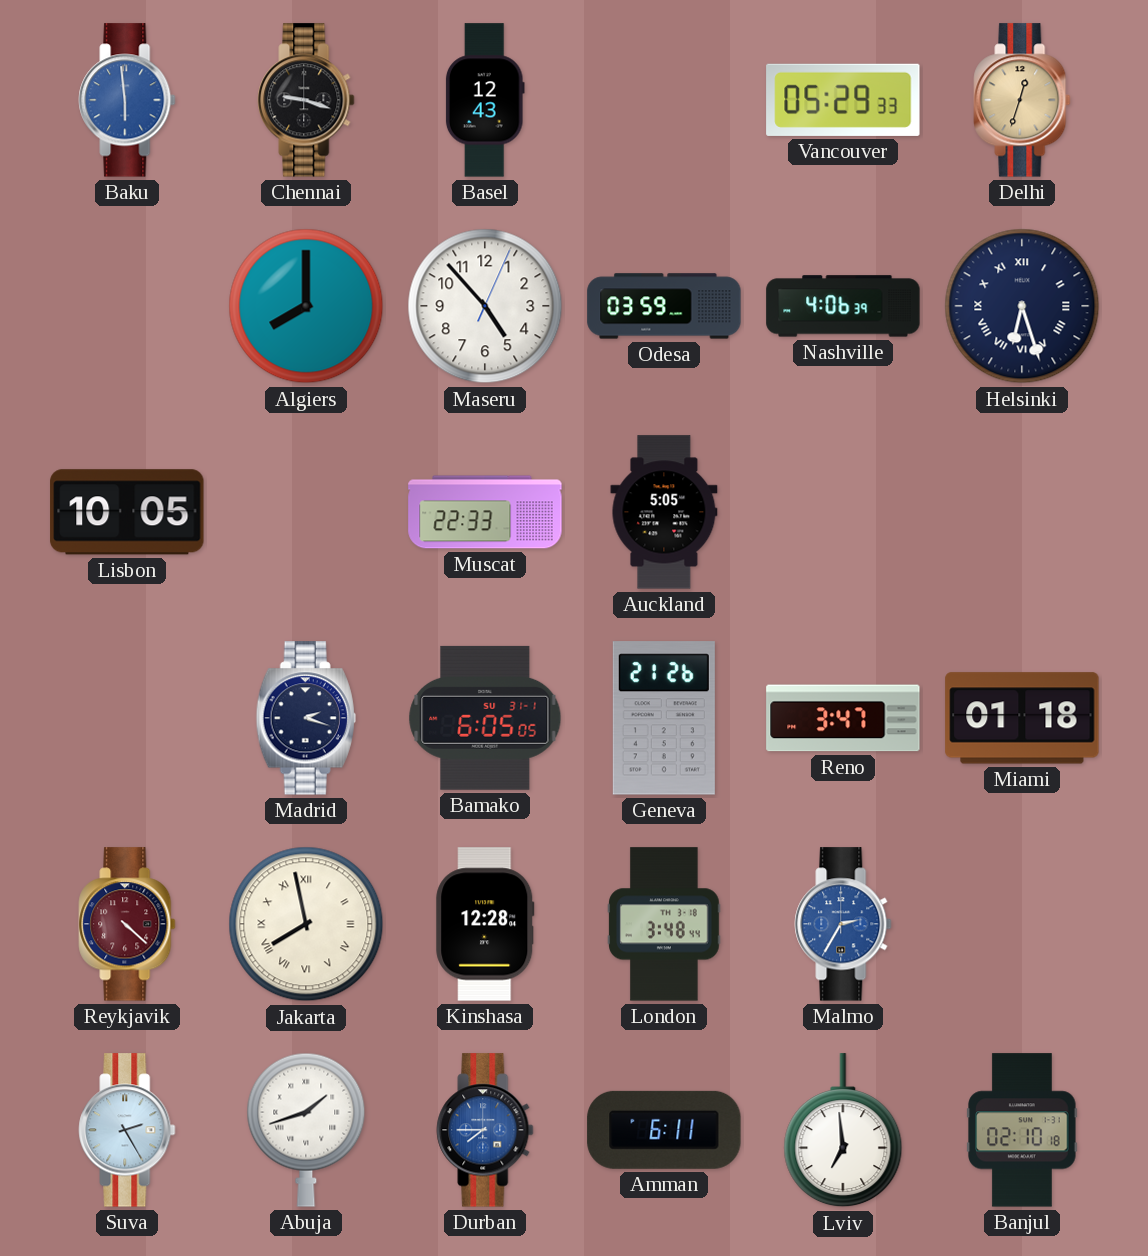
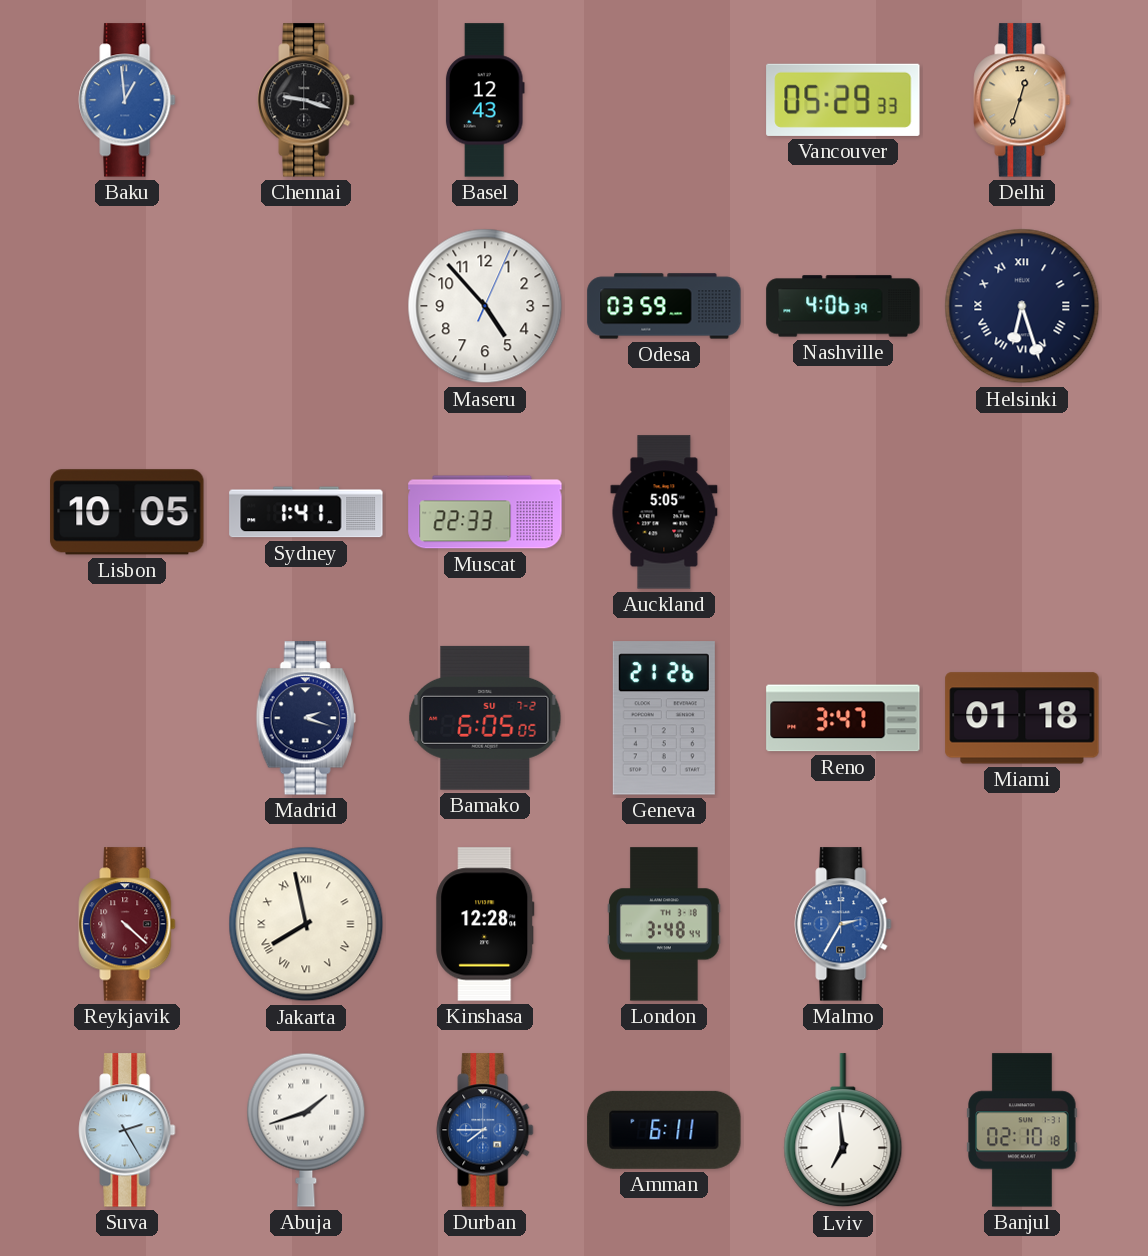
Baku: 5:59 -> 12:59 (127, 100)
Algiers: 8:00 -> none (306, 306)
Sydney: none -> 1:41 (306, 512)
Bamako date: SU 31-1 -> SU 7-2 (485, 718)
